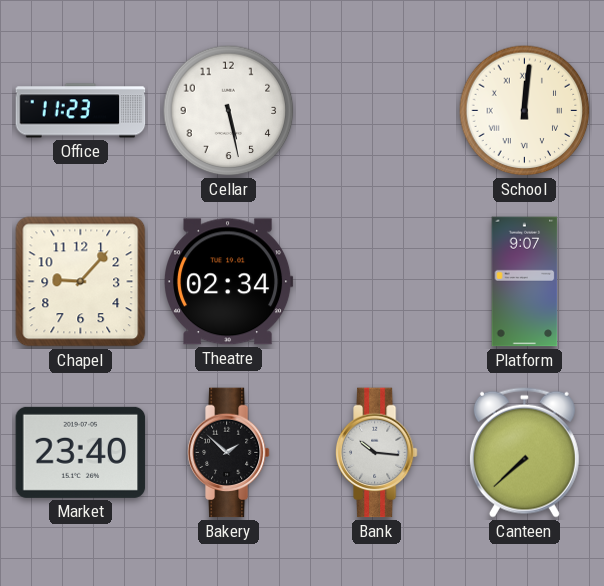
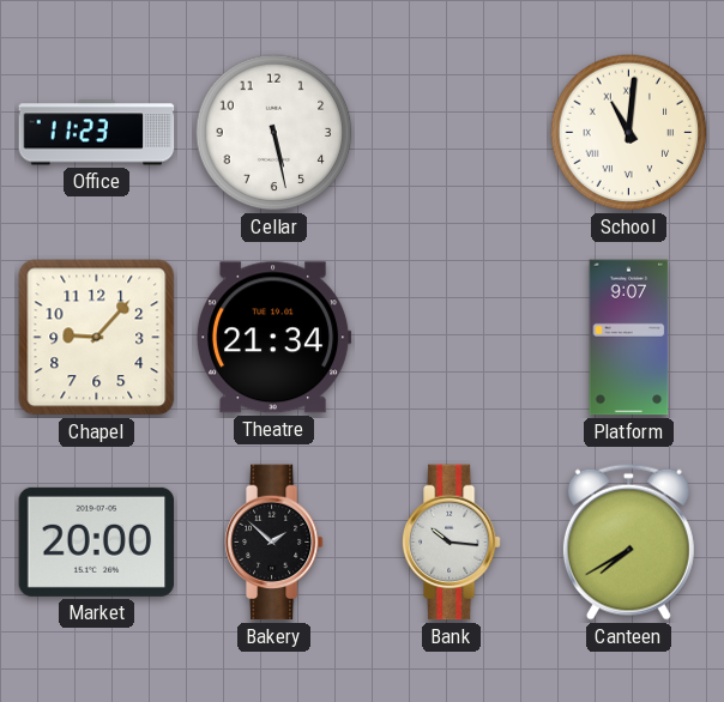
School: 12:01 -> 11:01 (629, 133)
Theatre: 02:34 -> 21:34 (274, 338)
Market: 23:40 -> 20:00 (97, 541)
Canteen: 7:38 -> 7:40 (628, 541)
